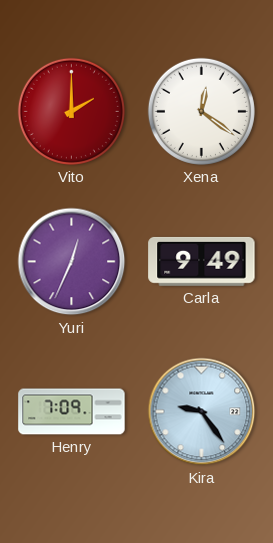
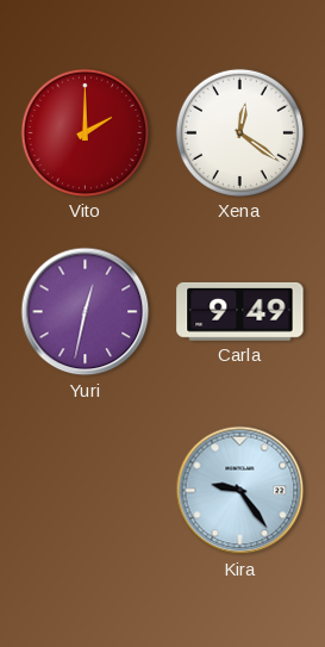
Yuri: 12:34 -> 12:32 (86, 312)
Henry: 7:09 -> none (72, 412)
